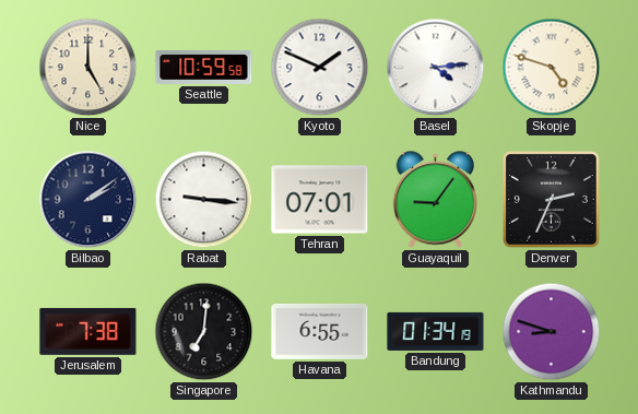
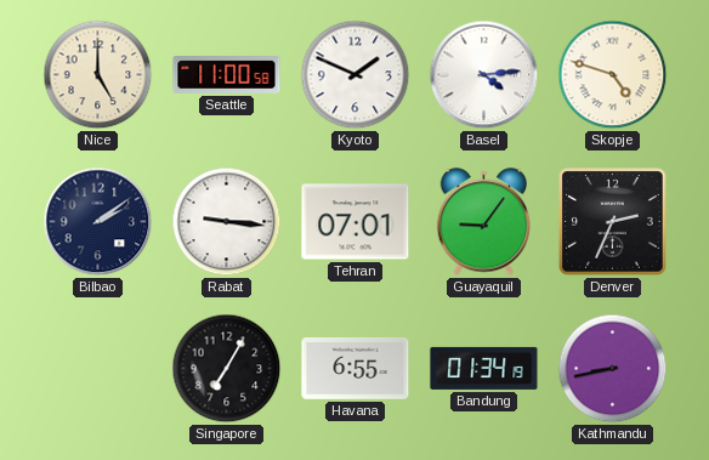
Seattle: 10:59 -> 11:00 (227, 75)
Jerusalem: 7:38 -> none (88, 331)
Singapore: 7:01 -> 7:05 (227, 369)
Kathmandu: 8:48 -> 8:43 (613, 369)
